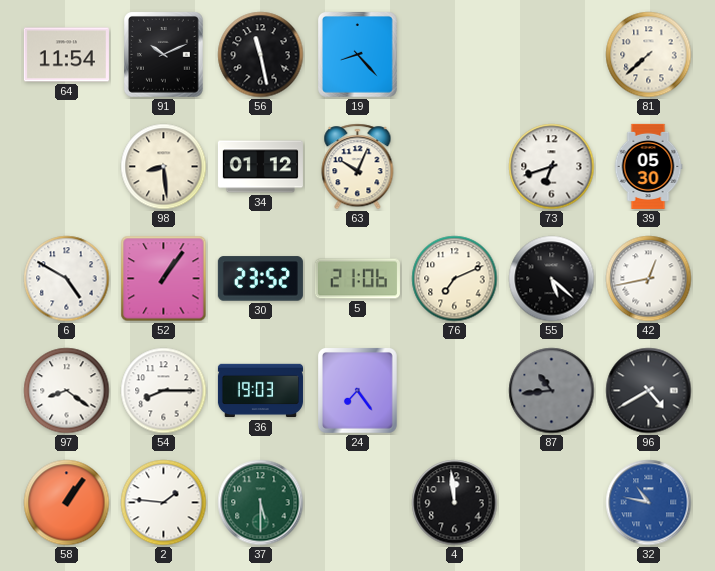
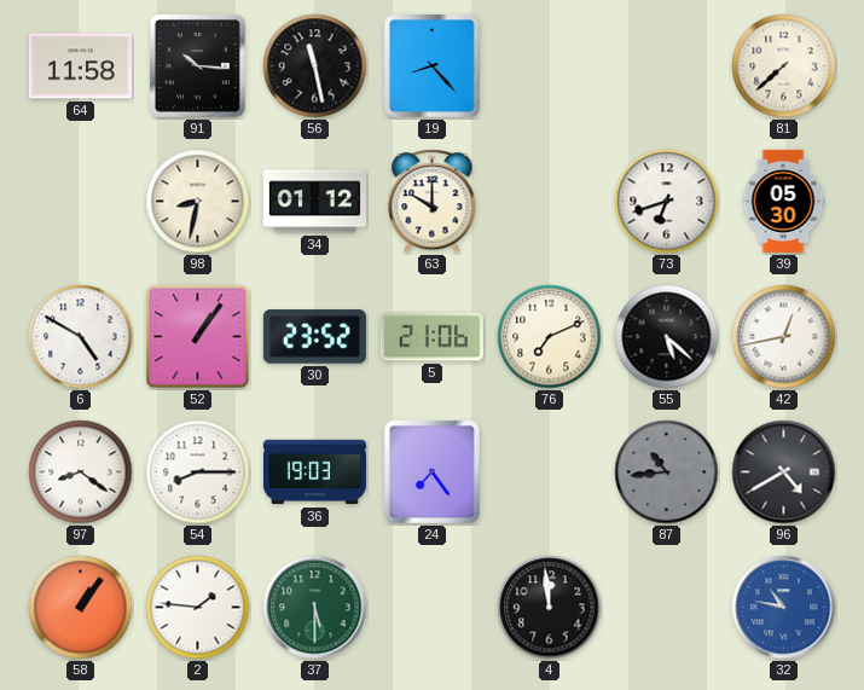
64: 11:54 -> 11:58 (80, 66)
91: 10:11 -> 10:16 (198, 66)
98: 8:29 -> 8:32 (198, 202)
63: 10:04 -> 10:00 (433, 202)
